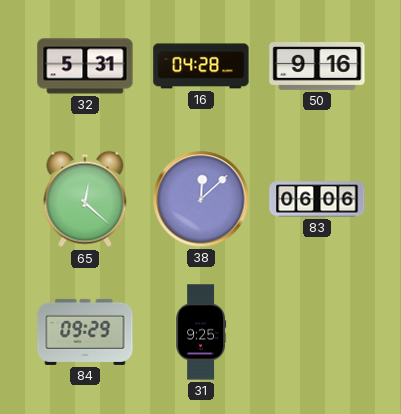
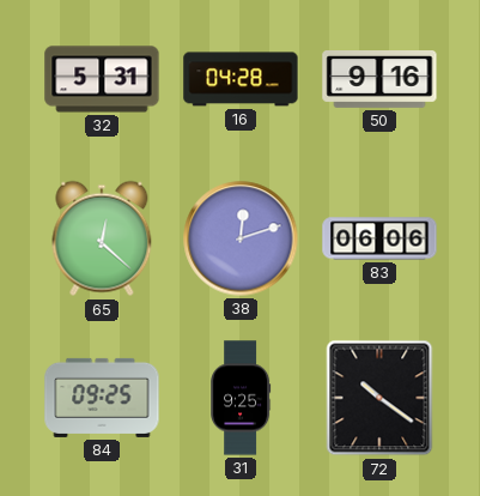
38: 12:08 -> 12:12 (241, 238)
84: 09:29 -> 09:25 (102, 398)
72: none -> 10:21 (379, 398)
